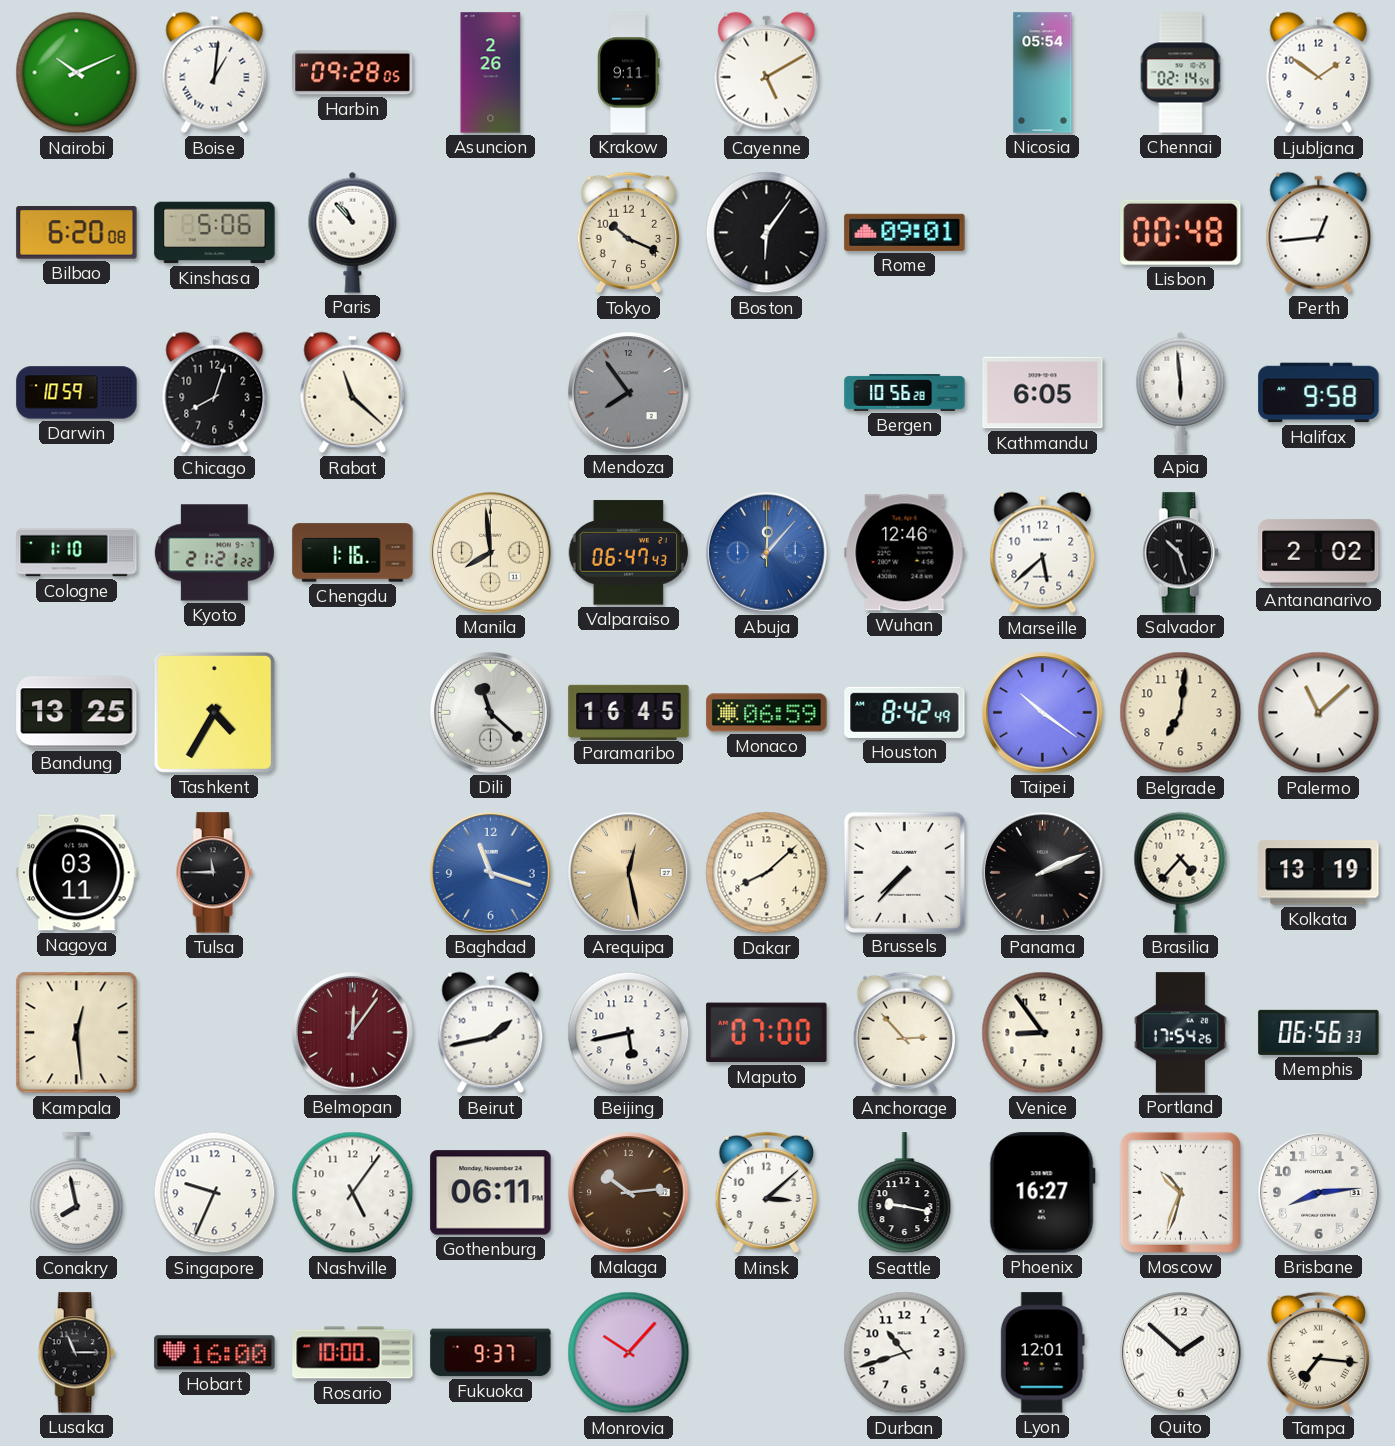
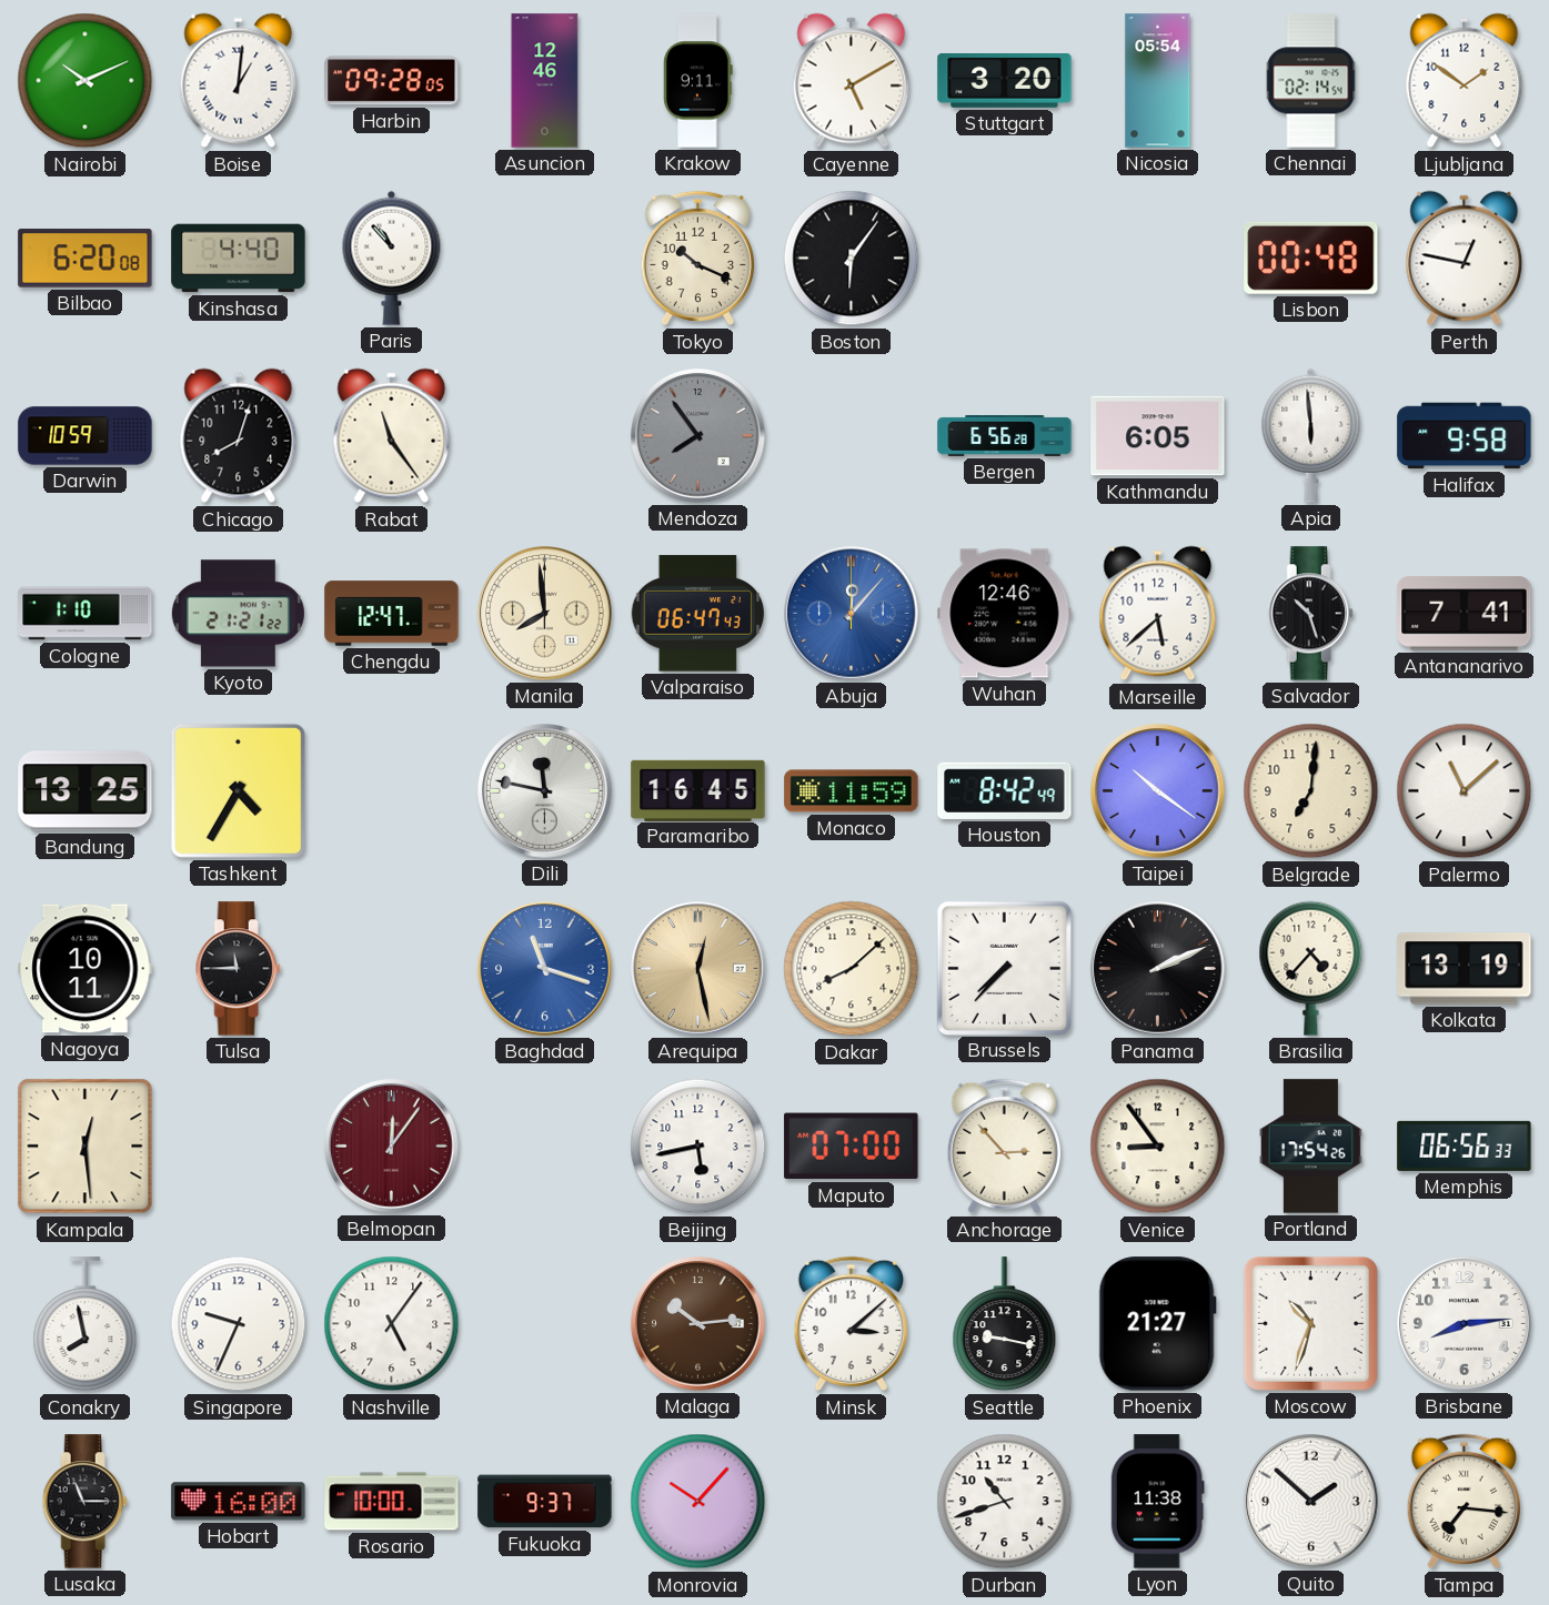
Asuncion: 2:26 -> 12:46 (545, 81)
Stuttgart: none -> 3:20 (1005, 81)
Kinshasa: 5:06 -> 4:40 (239, 259)
Rome: 09:01 -> none (905, 232)
Perth: 12:44 -> 12:47 (1465, 259)
Rabat: 11:22 -> 11:24 (392, 436)
Bergen: 10:56 -> 6:56 (1005, 436)
Chengdu: 1:16 -> 12:47 (392, 614)
Antananarivo: 2:02 -> 7:41 (1465, 614)
Dili: 11:22 -> 11:47 (545, 791)
Monaco: 06:59 -> 11:59 (852, 791)
Nagoya: 03:11 -> 10:11 (86, 969)
Beirut: 1:43 -> none (491, 1033)
Gothenburg: 06:11 -> none (491, 1193)
Phoenix: 16:27 -> 21:27 (1157, 1324)
Lyon: 12:01 -> 11:38 (1157, 1502)
